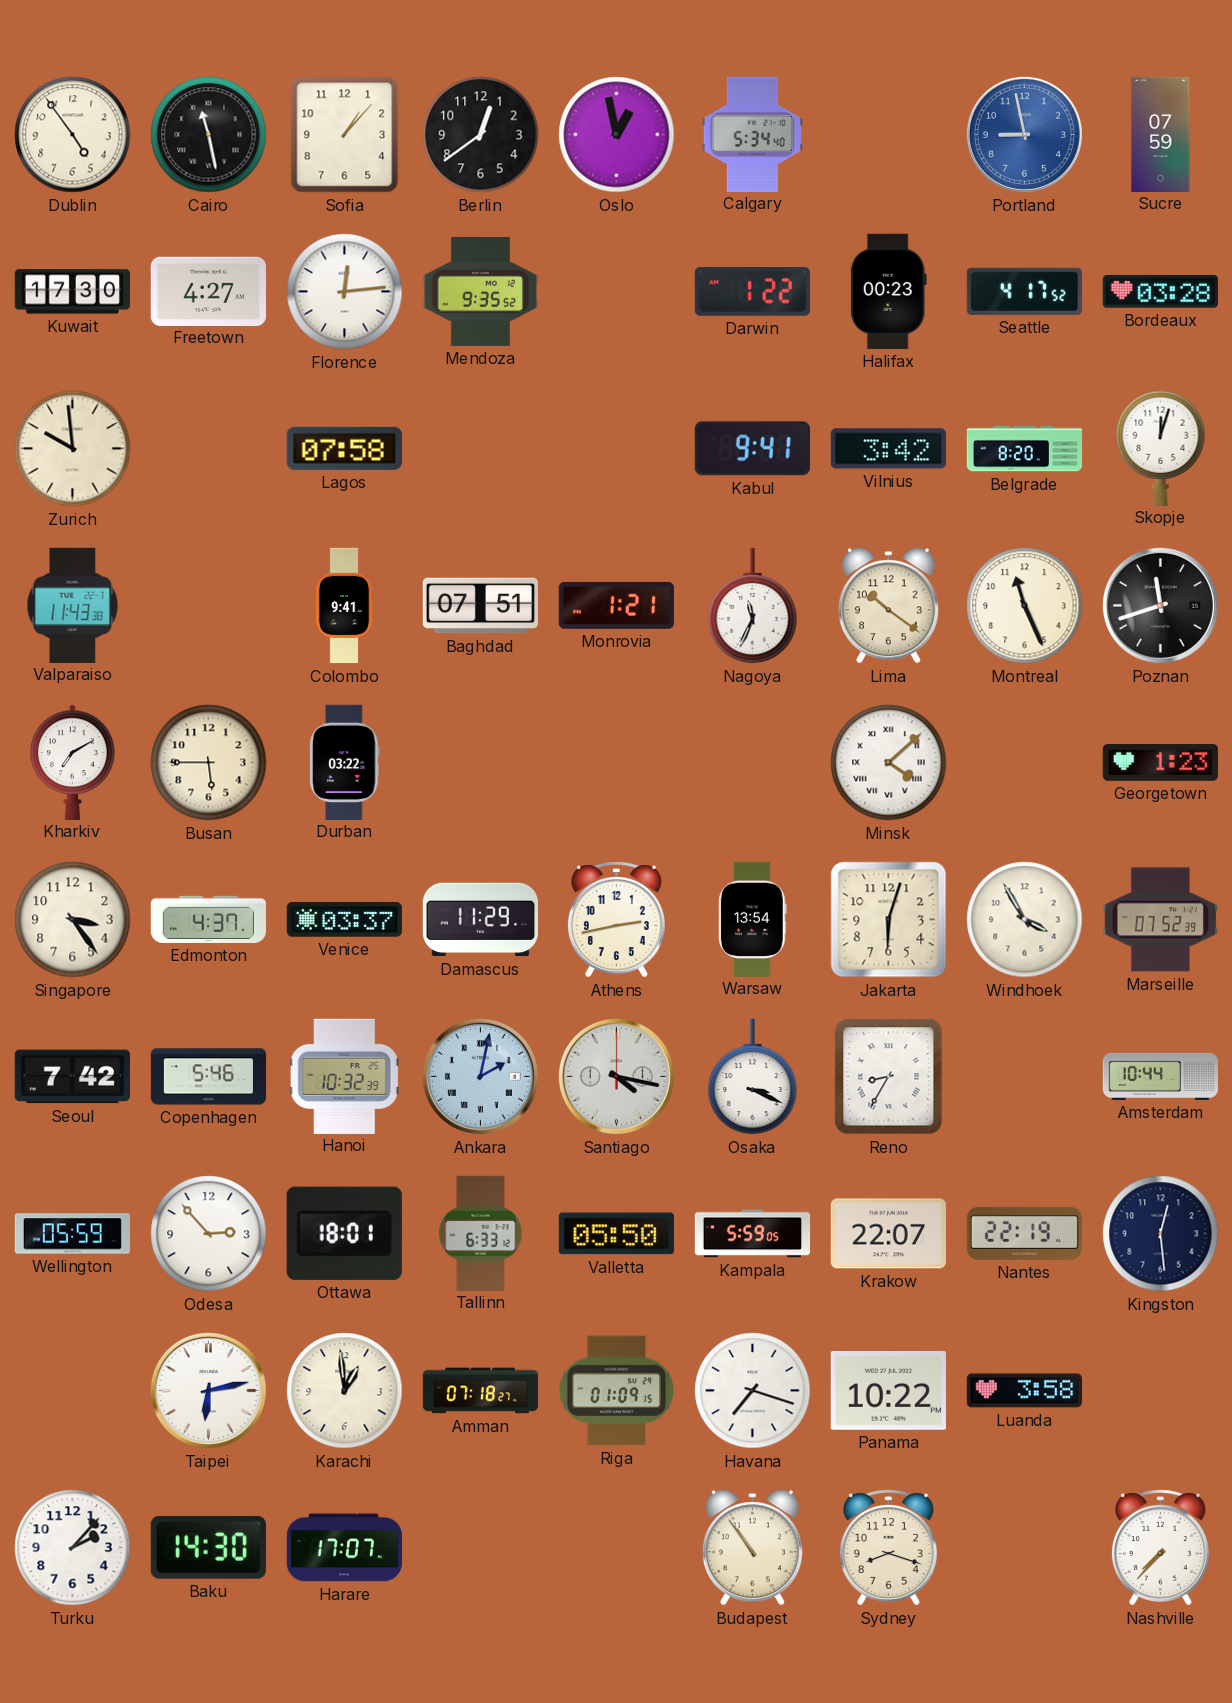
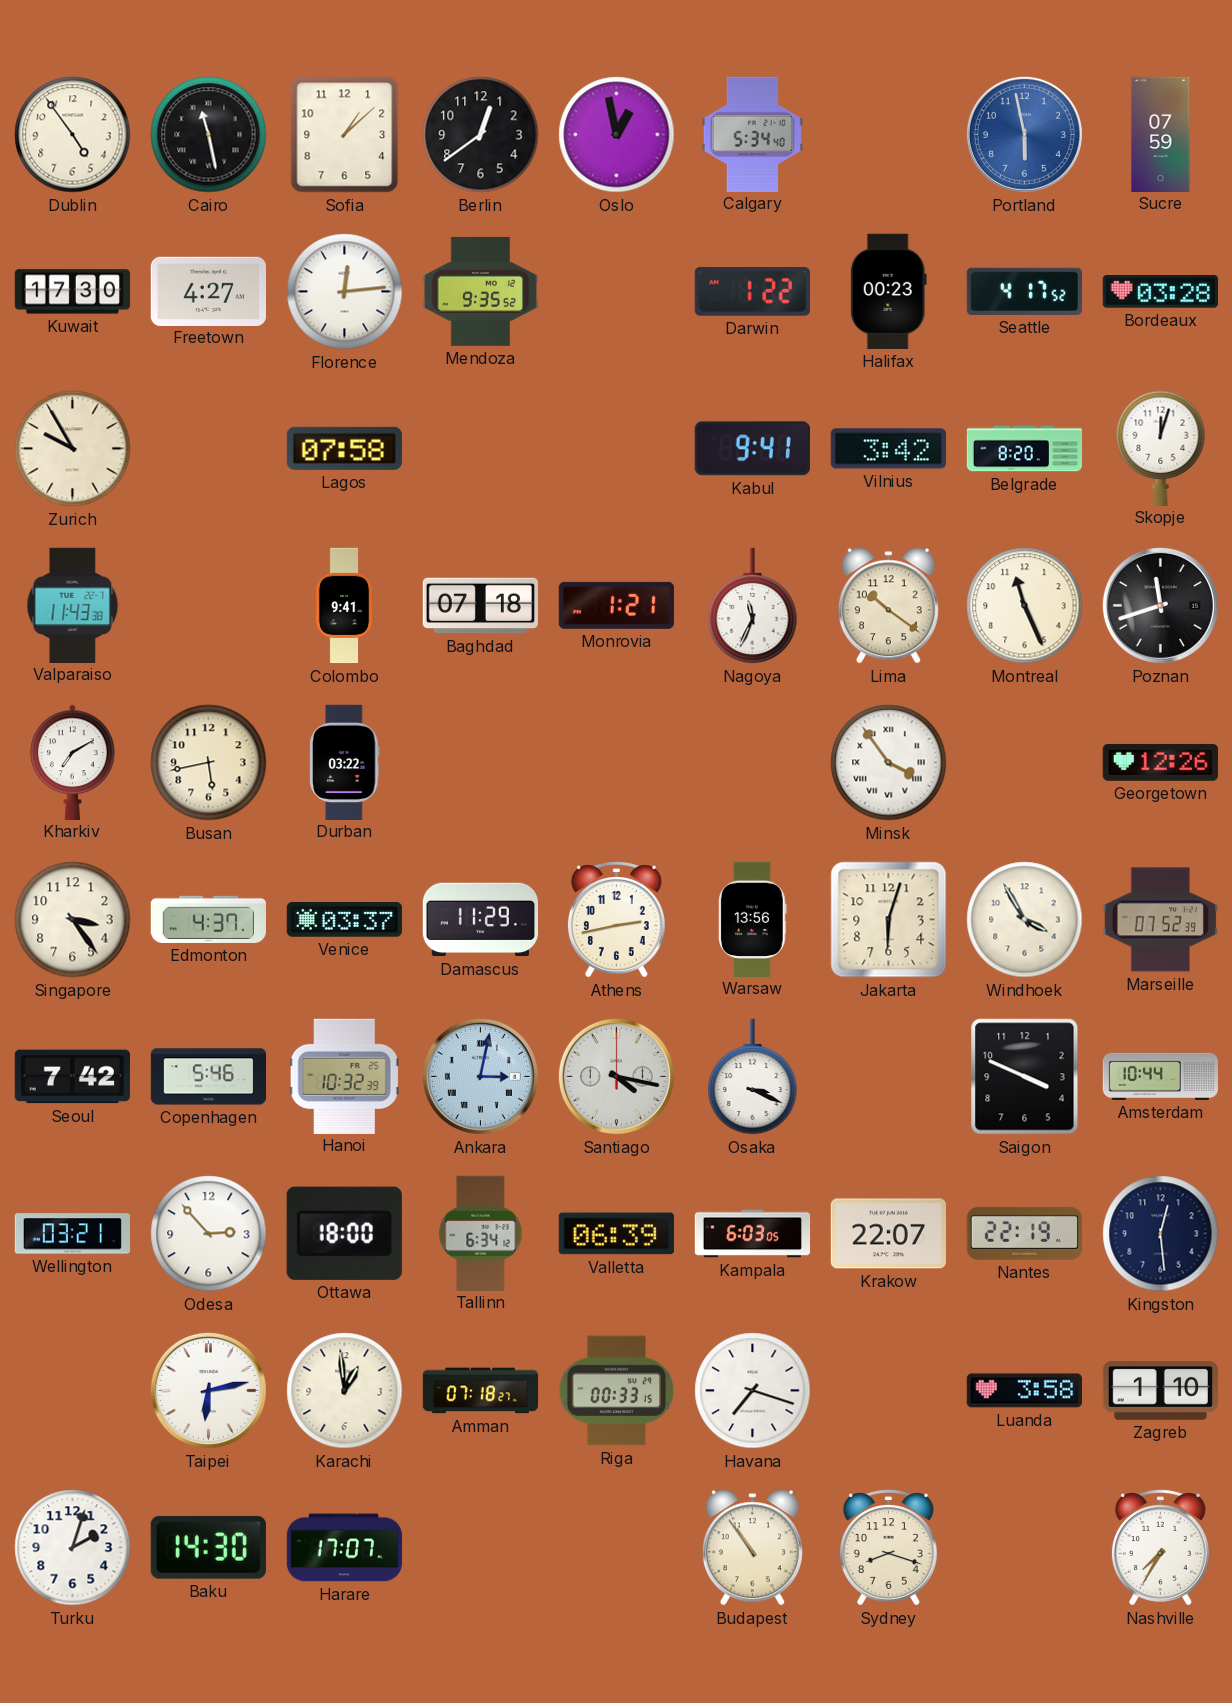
Sofia: 1:07 -> 1:08 (345, 135)
Portland: 8:58 -> 5:58 (1024, 134)
Zurich: 9:59 -> 9:55 (73, 449)
Baghdad: 07:51 -> 07:18 (480, 606)
Busan: 5:45 -> 5:43 (209, 763)
Minsk: 4:08 -> 3:54 (889, 763)
Georgetown: 1:23 -> 12:26 (1160, 762)
Warsaw: 13:54 -> 13:56 (753, 919)
Ankara: 2:02 -> 3:02 (480, 1076)
Reno: 8:35 -> none (889, 1077)
Saigon: none -> 3:49 (1025, 1077)
Wellington: 05:59 -> 03:21 (72, 1234)
Ottawa: 18:01 -> 18:00 (344, 1233)
Tallinn: 6:33 -> 6:34 (481, 1233)
Valletta: 05:50 -> 06:39 (616, 1234)
Kampala: 5:59 -> 6:03 (753, 1234)
Riga: 01:09 -> 00:33 (617, 1391)
Panama: 10:22 -> none (888, 1391)
Zagreb: none -> 1:10 (1160, 1390)
Turku: 2:07 -> 2:03 (73, 1548)
Nashville: 7:37 -> 7:35 (1160, 1548)
